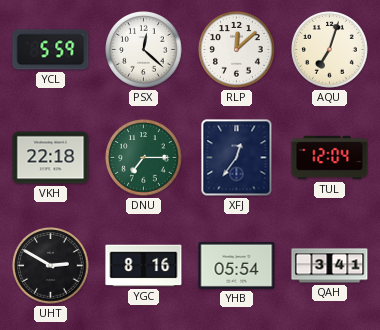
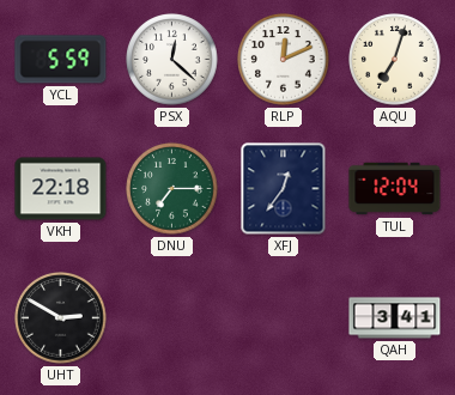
RLP: 12:08 -> 12:11 (284, 60)
YGC: 8:16 -> none (144, 266)
YHB: 05:54 -> none (237, 265)
